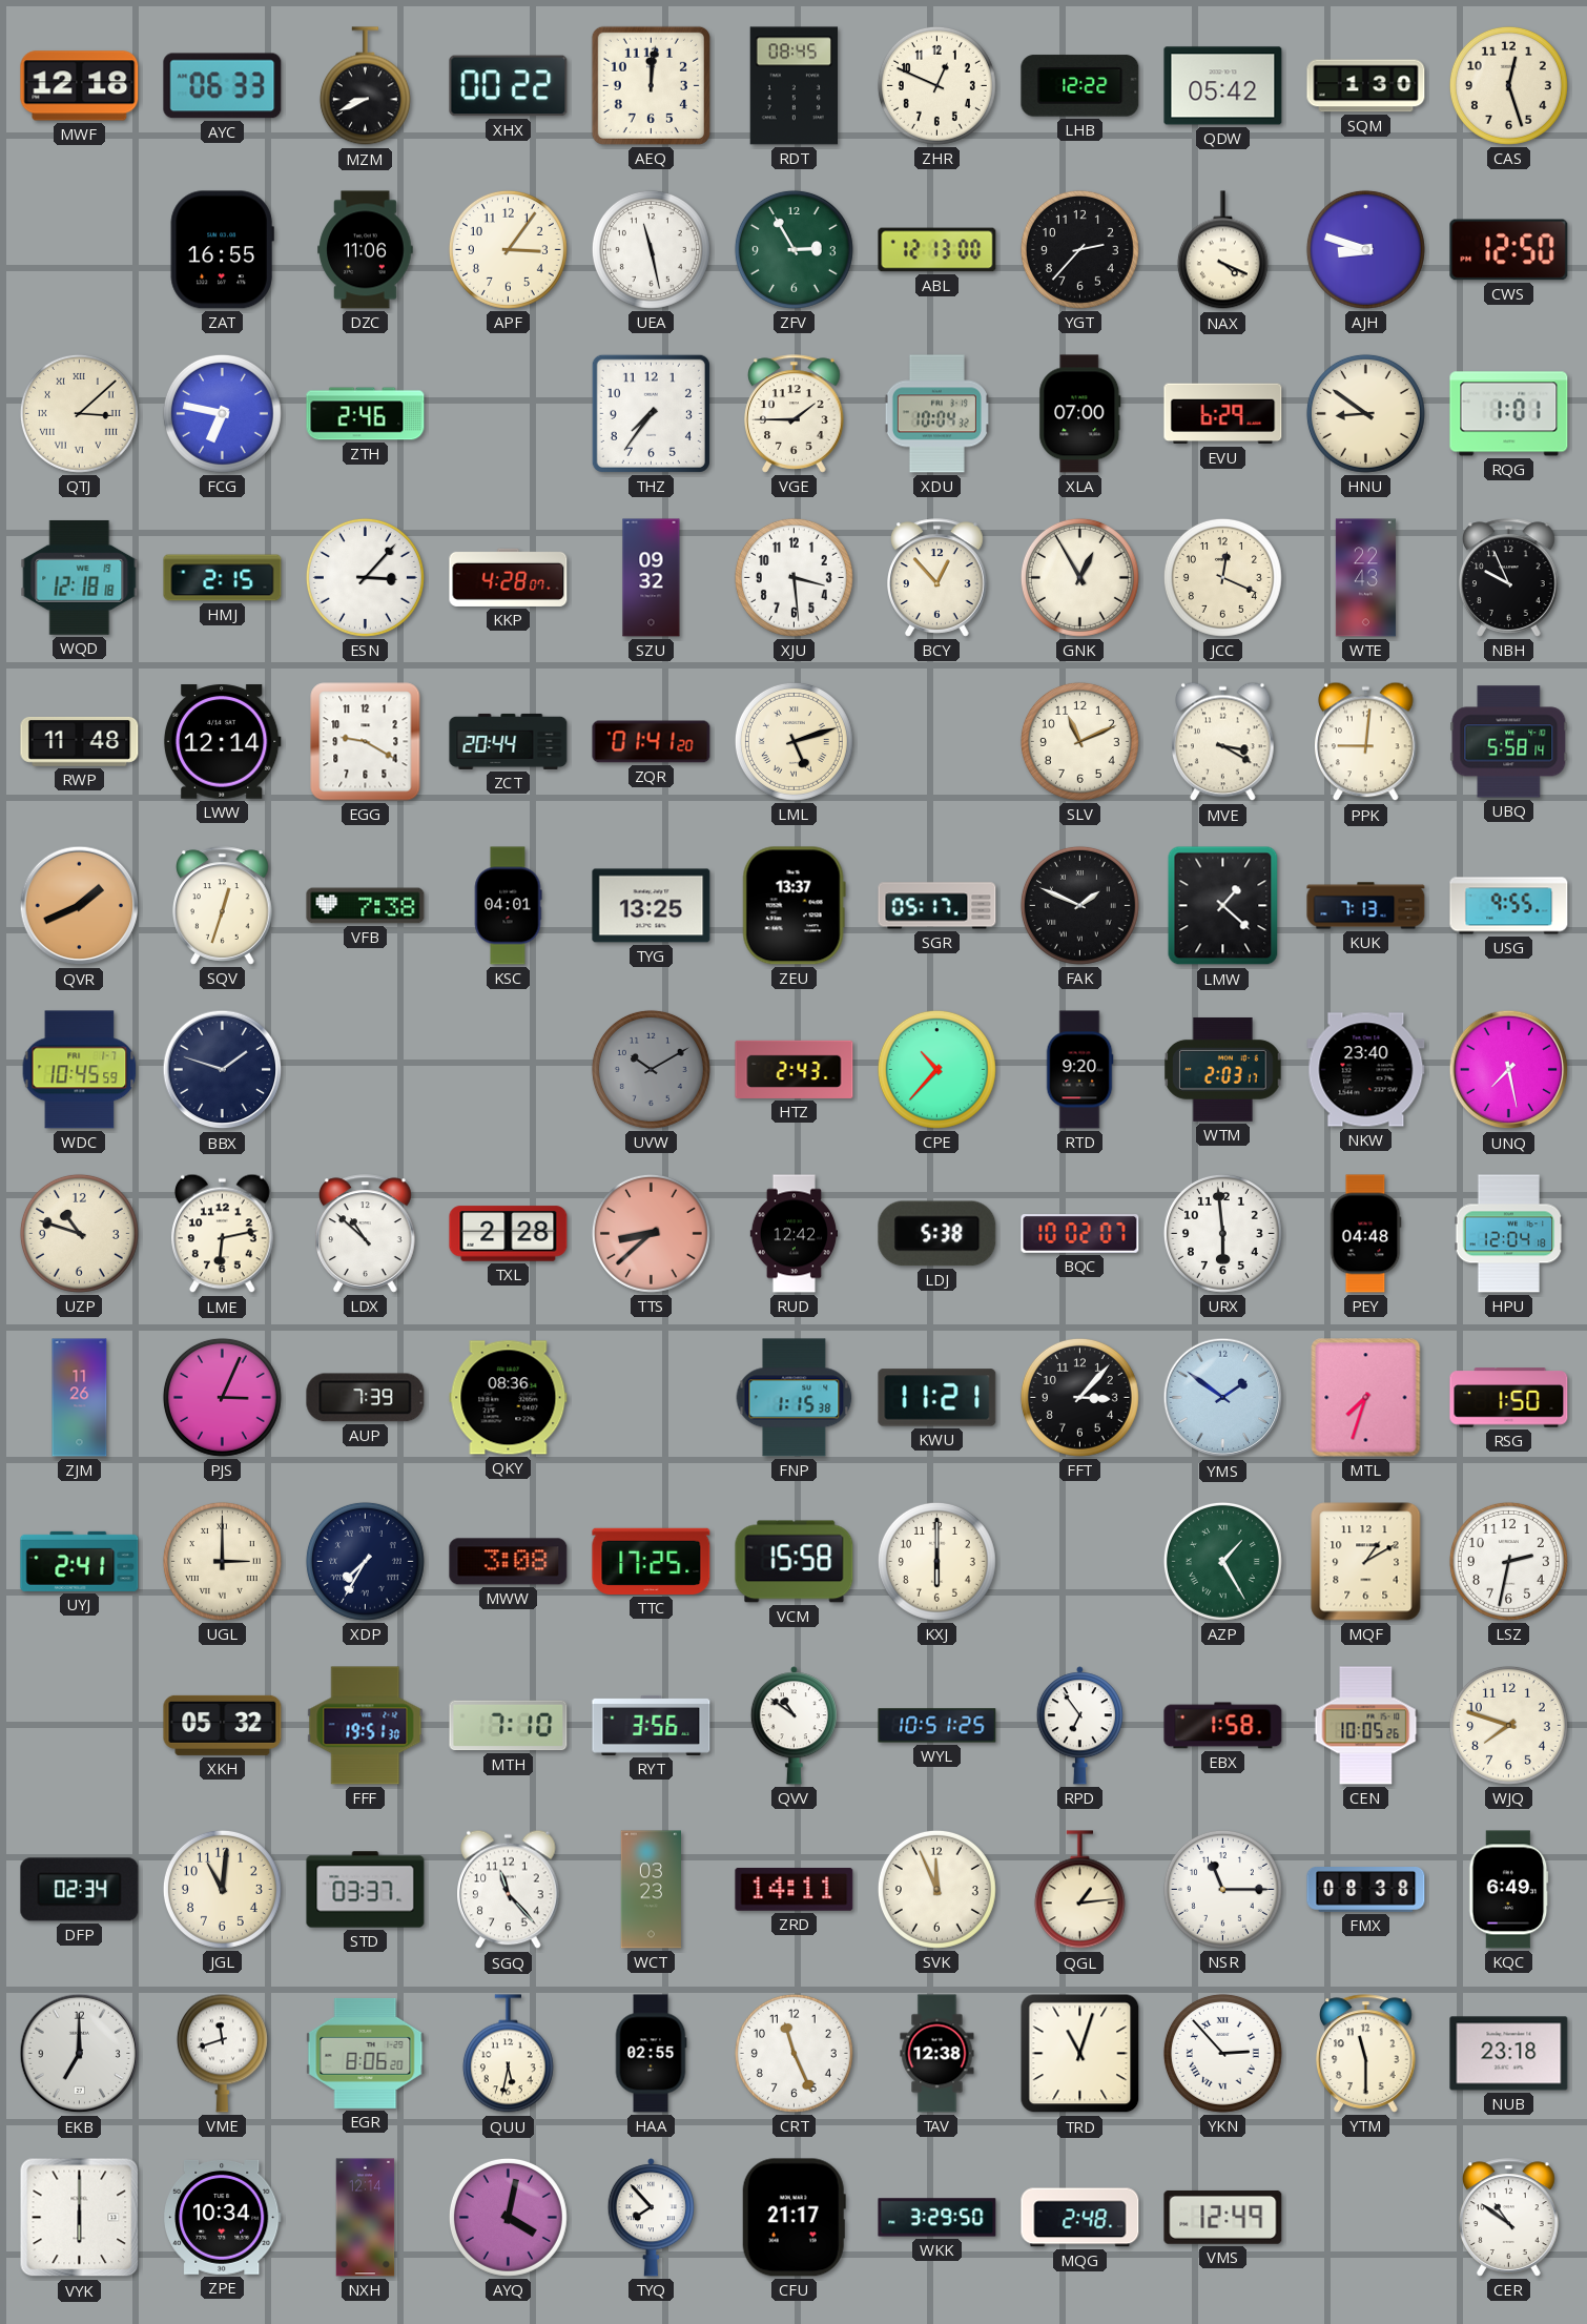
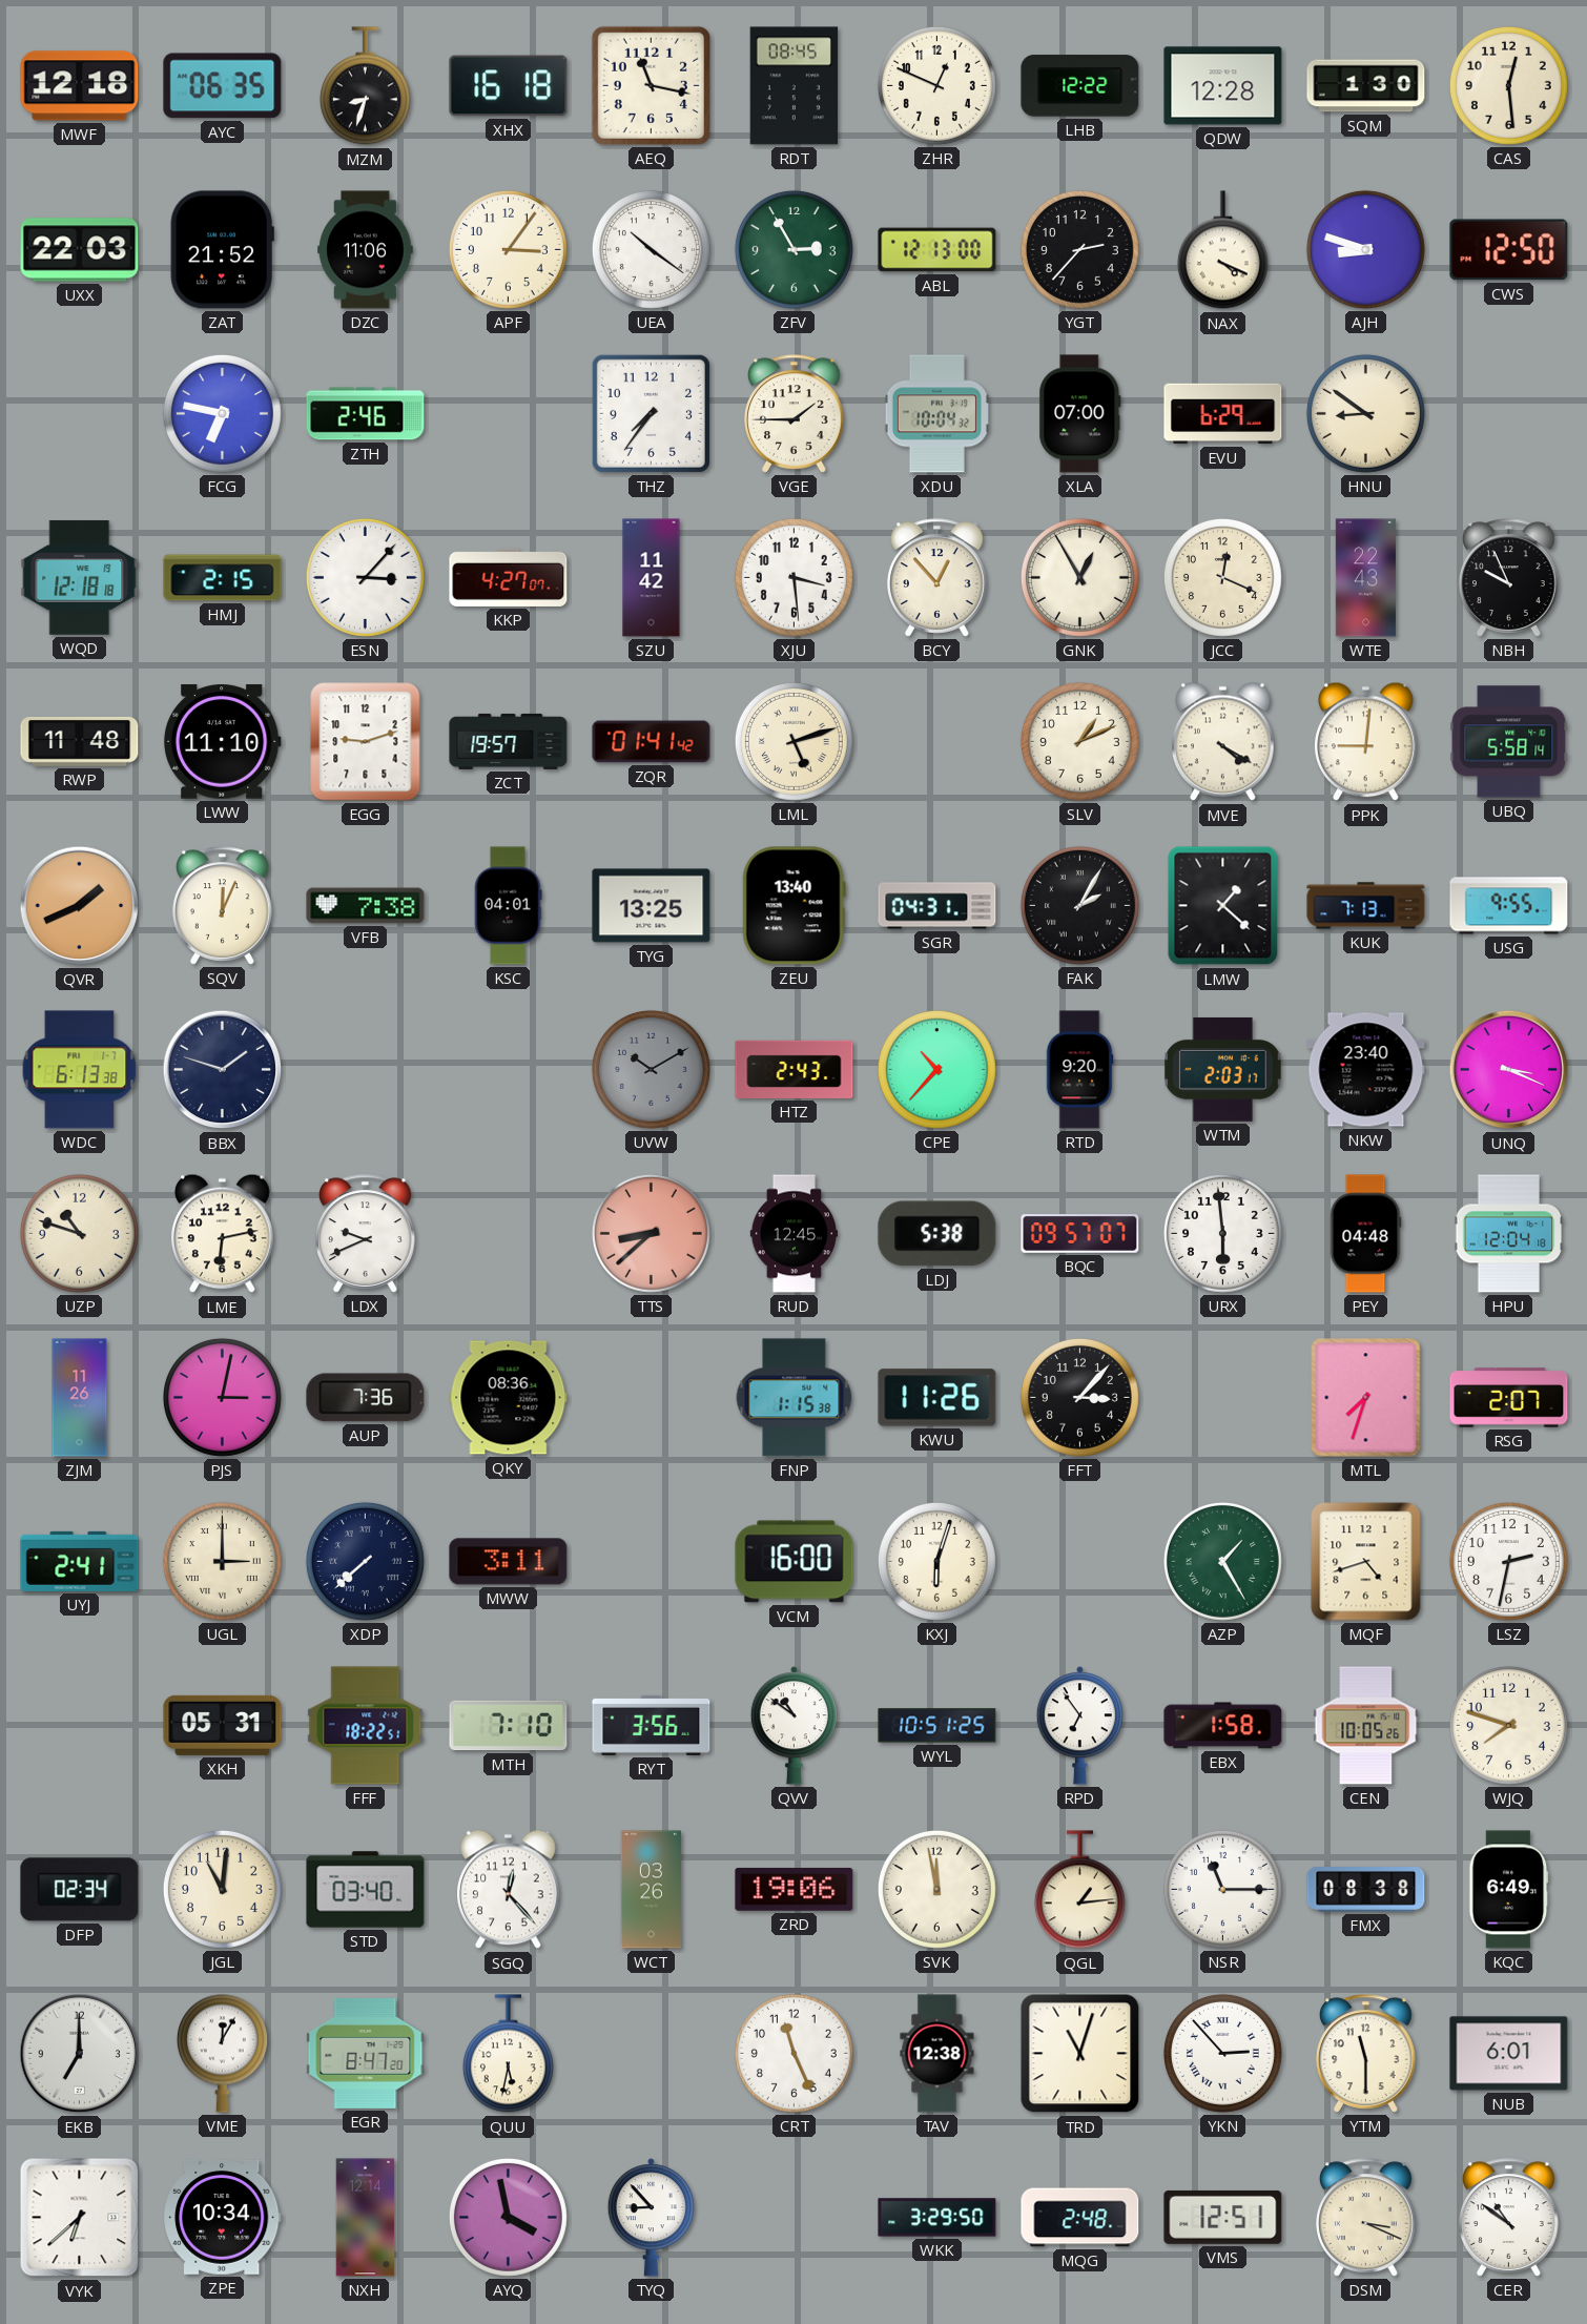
AYC: 06:33 -> 06:35 (223, 86)
MZM: 8:41 -> 8:33 (365, 86)
XHX: 00:22 -> 16:18 (509, 86)
AEQ: 12:01 -> 11:17 (651, 85)
QDW: 05:42 -> 12:28 (1223, 86)
CAS: 12:27 -> 12:29 (1508, 85)
UXX: none -> 22:03 (80, 250)
ZAT: 16:55 -> 21:52 (222, 250)
UEA: 11:28 -> 10:21 (651, 249)
QTJ: 3:08 -> none (79, 413)
RQG: 1:01 -> none (1509, 414)
KKP: 4:28 -> 4:27 (509, 577)
SZU: 09:32 -> 11:42 (652, 578)
LWW: 12:14 -> 11:10 (222, 742)
EGG: 9:20 -> 9:12 (366, 742)
ZCT: 20:44 -> 19:57 (509, 741)
ZQR: 01:41:20 -> 01:41:42 (652, 742)
SLV: 11:11 -> 1:11 (1079, 741)
MVE: 3:20 -> 4:20 (1223, 742)
SQV: 12:33 -> 12:04 (223, 906)
ZEU: 13:37 -> 13:40 (793, 906)
SGR: 05:17 -> 04:31 (937, 906)
FAK: 1:49 -> 2:05 (1079, 905)
WDC: 10:45 -> 6:13 (80, 1070)
UNQ: 7:28 -> 3:19 (1509, 1070)
LDX: 10:52 -> 9:41 (366, 1234)
TXL: 2:28 -> none (509, 1234)
RUD: 12:42 -> 12:45 (793, 1234)
BQC: 10:02 -> 09:57 (1080, 1234)
PJS: 3:04 -> 3:02 (222, 1397)
AUP: 7:39 -> 7:36 (366, 1398)
KWU: 11:21 -> 11:26 (937, 1398)
YMS: 1:51 -> none (1223, 1398)
RSG: 1:50 -> 2:07 (1509, 1398)
XDP: 7:35 -> 7:38 (365, 1561)
MWW: 3:08 -> 3:11 (509, 1562)
TTC: 17:25 -> none (652, 1561)
VCM: 15:58 -> 16:00 (795, 1562)
KXJ: 6:00 -> 6:03 (936, 1561)
MQF: 1:10 -> 4:42 (1366, 1562)
XKH: 05:32 -> 05:31 (223, 1725)
FFF: 19:51 -> 18:22 (366, 1726)
STD: 03:37 -> 03:40 (366, 1890)
SGQ: 11:23 -> 12:23 (509, 1890)
WCT: 03:23 -> 03:26 (651, 1890)
ZRD: 14:11 -> 19:06 (795, 1890)
SVK: 11:56 -> 11:58 (936, 1889)
VME: 11:42 -> 12:05 (222, 2053)
EGR: 8:06 -> 8:47 (366, 2053)
HAA: 02:55 -> none (651, 2054)
NUB: 23:18 -> 6:01 (1509, 2054)
VYK: 6:00 -> 6:38 (80, 2218)
AYQ: 4:02 -> 3:58 (508, 2217)
TYQ: 7:53 -> 8:53 (651, 2218)
CFU: 21:17 -> none (793, 2218)
VMS: 12:49 -> 12:51 (1223, 2217)
DSM: none -> 3:19 (1366, 2218)
